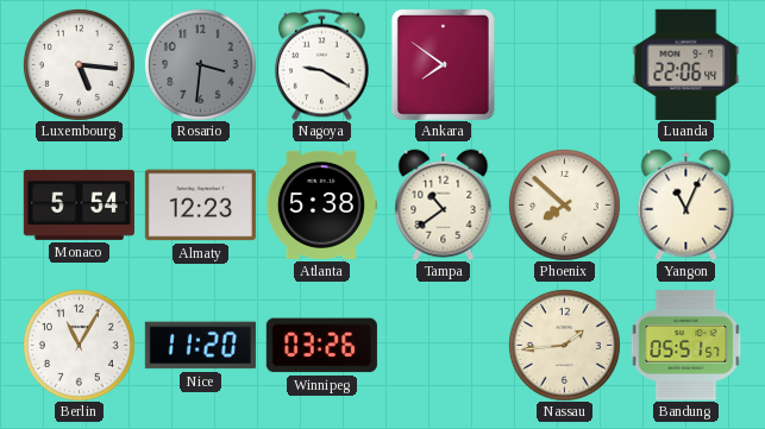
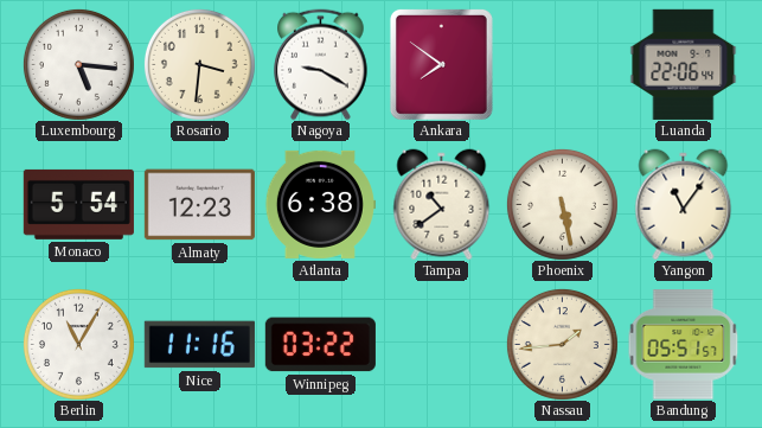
Rosario dial: grey -> cream (199, 64)
Atlanta: 5:38 -> 6:38 (320, 204)
Phoenix: 7:52 -> 5:28 (562, 204)
Yangon: 11:04 -> 11:06 (684, 204)
Nice: 11:20 -> 11:16 (199, 345)
Winnipeg: 03:26 -> 03:22 (320, 345)
